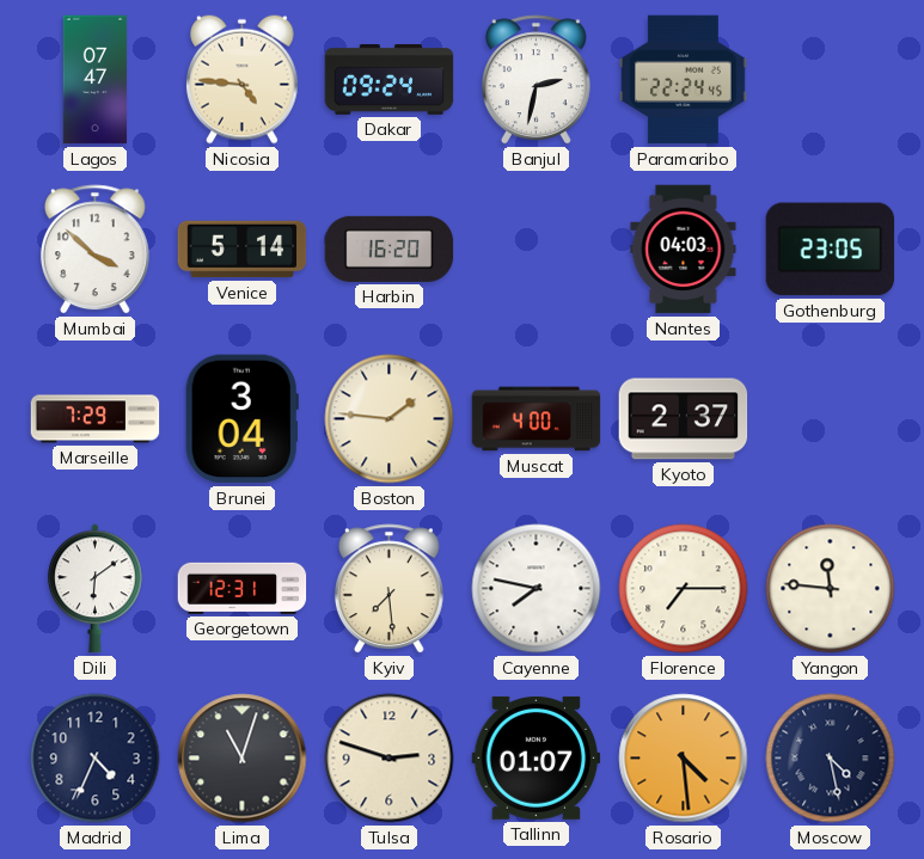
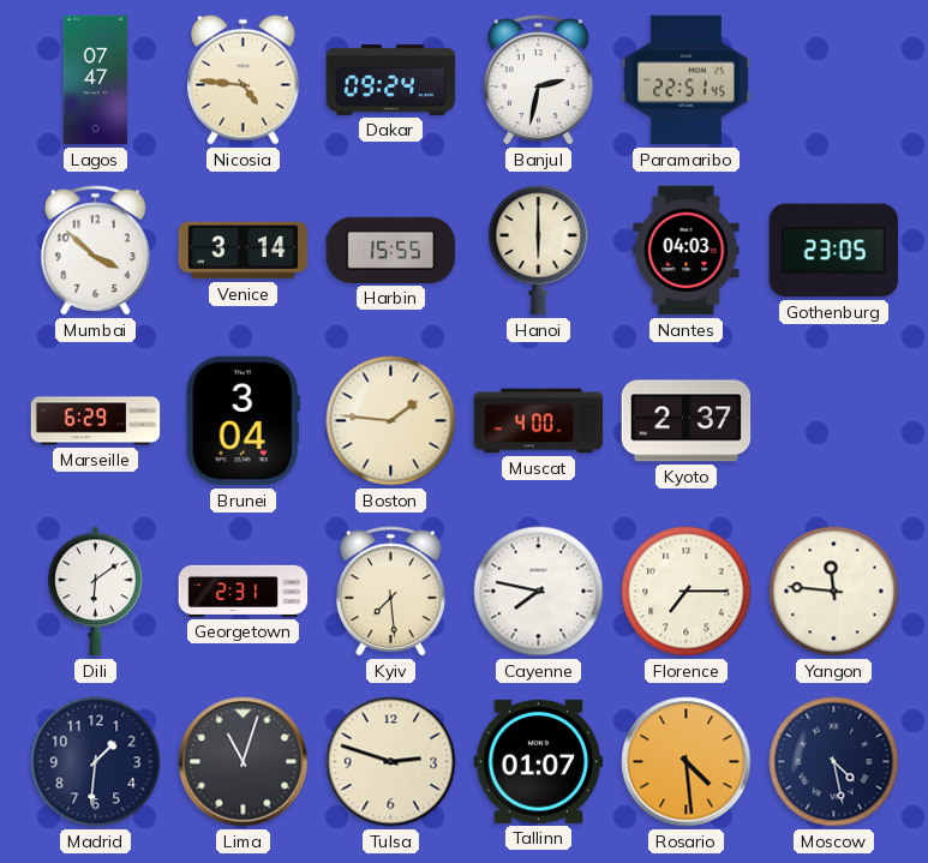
Paramaribo: 22:24 -> 22:51 (685, 80)
Venice: 5:14 -> 3:14 (244, 251)
Harbin: 16:20 -> 15:55 (391, 250)
Hanoi: none -> 6:00 (539, 251)
Marseille: 7:29 -> 6:29 (96, 421)
Georgetown: 12:31 -> 2:31 (244, 591)
Madrid: 4:34 -> 1:31 (96, 762)
